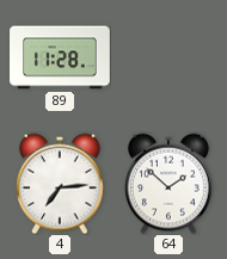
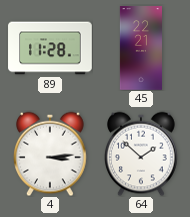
45: none -> 22:21 (141, 48)
4: 7:14 -> 3:14 (51, 154)
